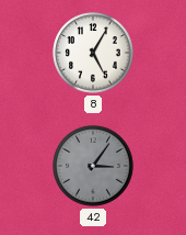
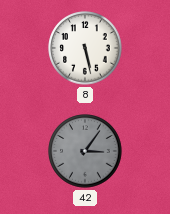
8: 5:05 -> 5:28 (85, 48)
